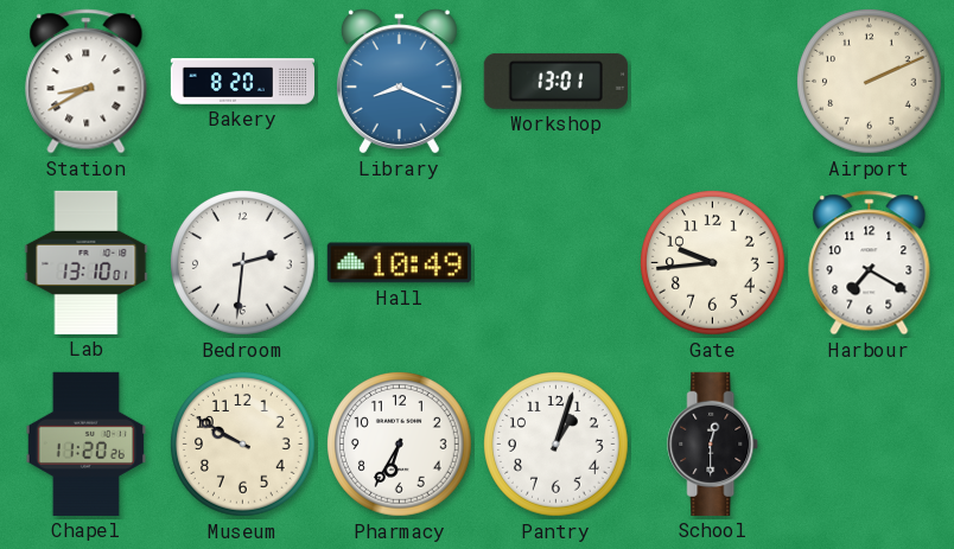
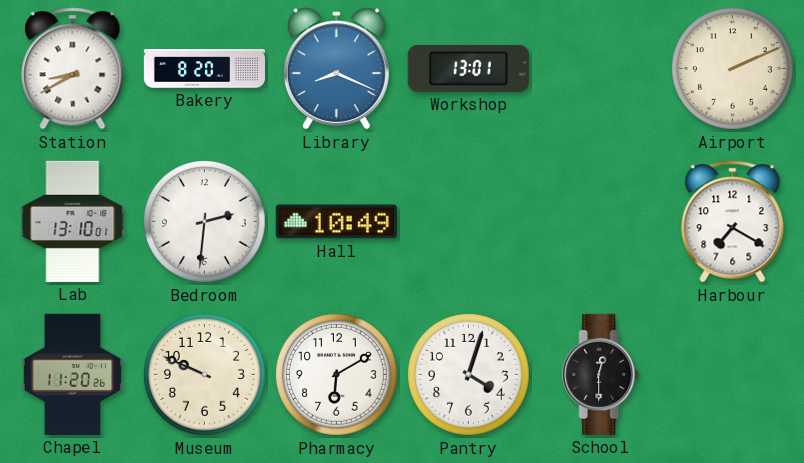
Gate: 9:44 -> none (713, 263)
Museum: 9:50 -> 9:49 (205, 375)
Pharmacy: 6:35 -> 6:10 (337, 375)
Pantry: 1:03 -> 4:03 (469, 375)
